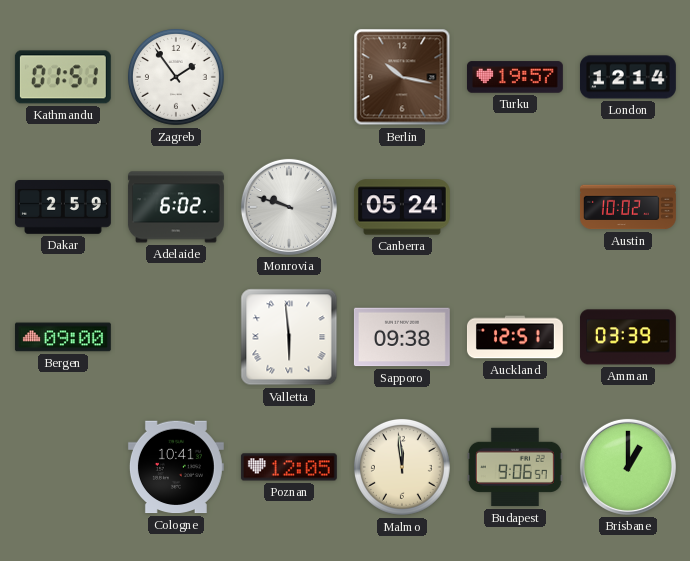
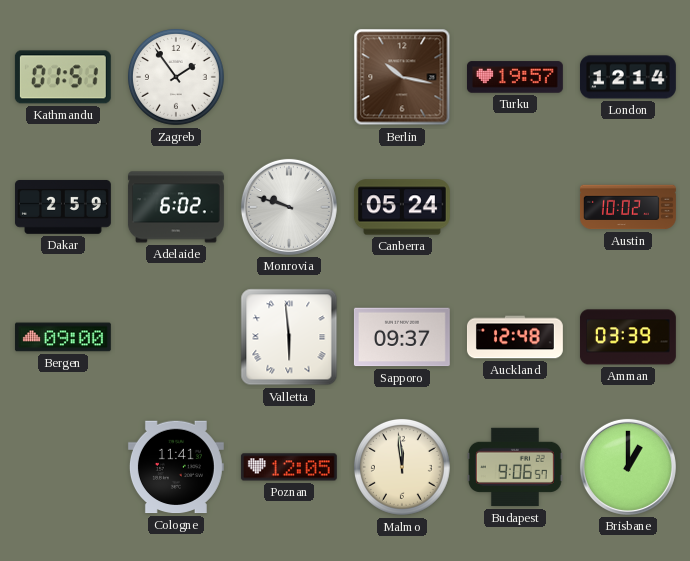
Sapporo: 09:38 -> 09:37 (402, 337)
Auckland: 12:51 -> 12:48 (515, 337)
Cologne: 10:41 -> 11:41 (176, 467)
